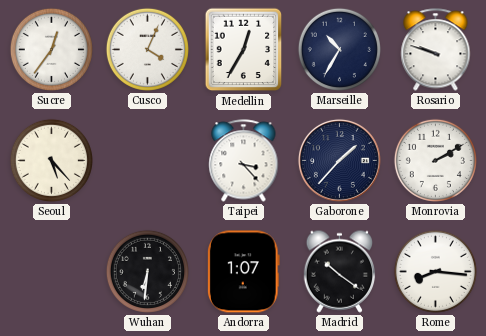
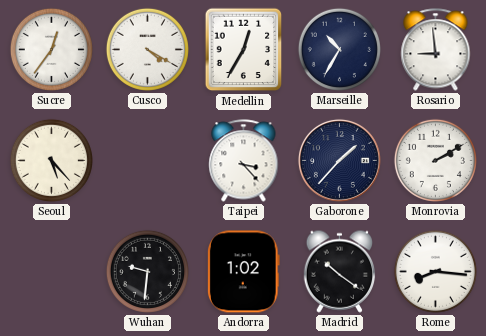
Cusco: 4:04 -> 4:20 (147, 49)
Rosario: 9:48 -> 8:59 (436, 50)
Wuhan: 6:31 -> 9:31 (147, 271)
Andorra: 1:07 -> 1:02 (243, 272)
